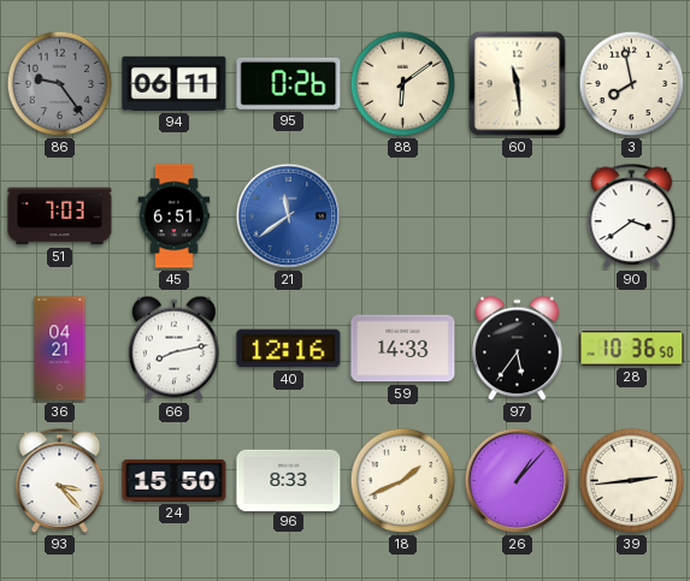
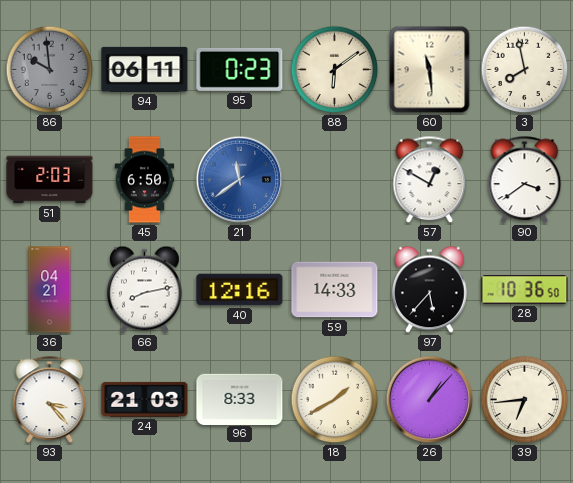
86: 9:24 -> 9:59 (50, 70)
95: 0:26 -> 0:23 (240, 69)
51: 7:03 -> 2:03 (50, 180)
45: 6:51 -> 6:50 (145, 180)
57: none -> 12:50 (430, 180)
97: 5:36 -> 5:37 (430, 290)
24: 15:50 -> 21:03 (145, 399)
18: 1:41 -> 1:40 (335, 400)
39: 2:44 -> 6:44 (525, 400)
